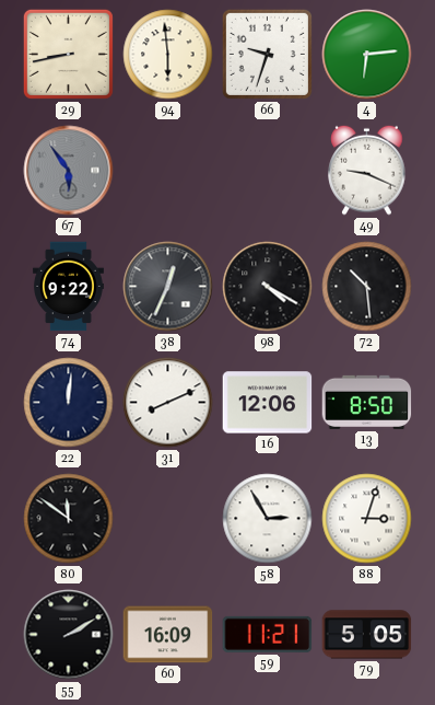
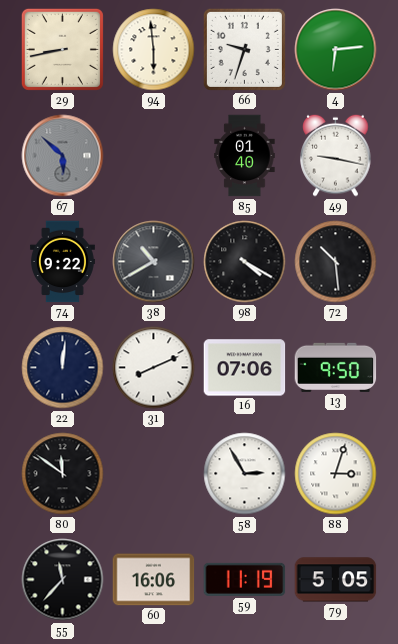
67: 5:54 -> 5:52 (63, 156)
85: none -> 01:40 (245, 156)
49: 9:19 -> 9:17 (336, 155)
38: 12:34 -> 10:40 (154, 262)
16: 12:06 -> 07:06 (245, 368)
13: 8:50 -> 9:50 (336, 367)
55: 2:10 -> 11:37 (63, 580)
60: 16:09 -> 16:06 (154, 580)
59: 11:21 -> 11:19 (245, 579)
